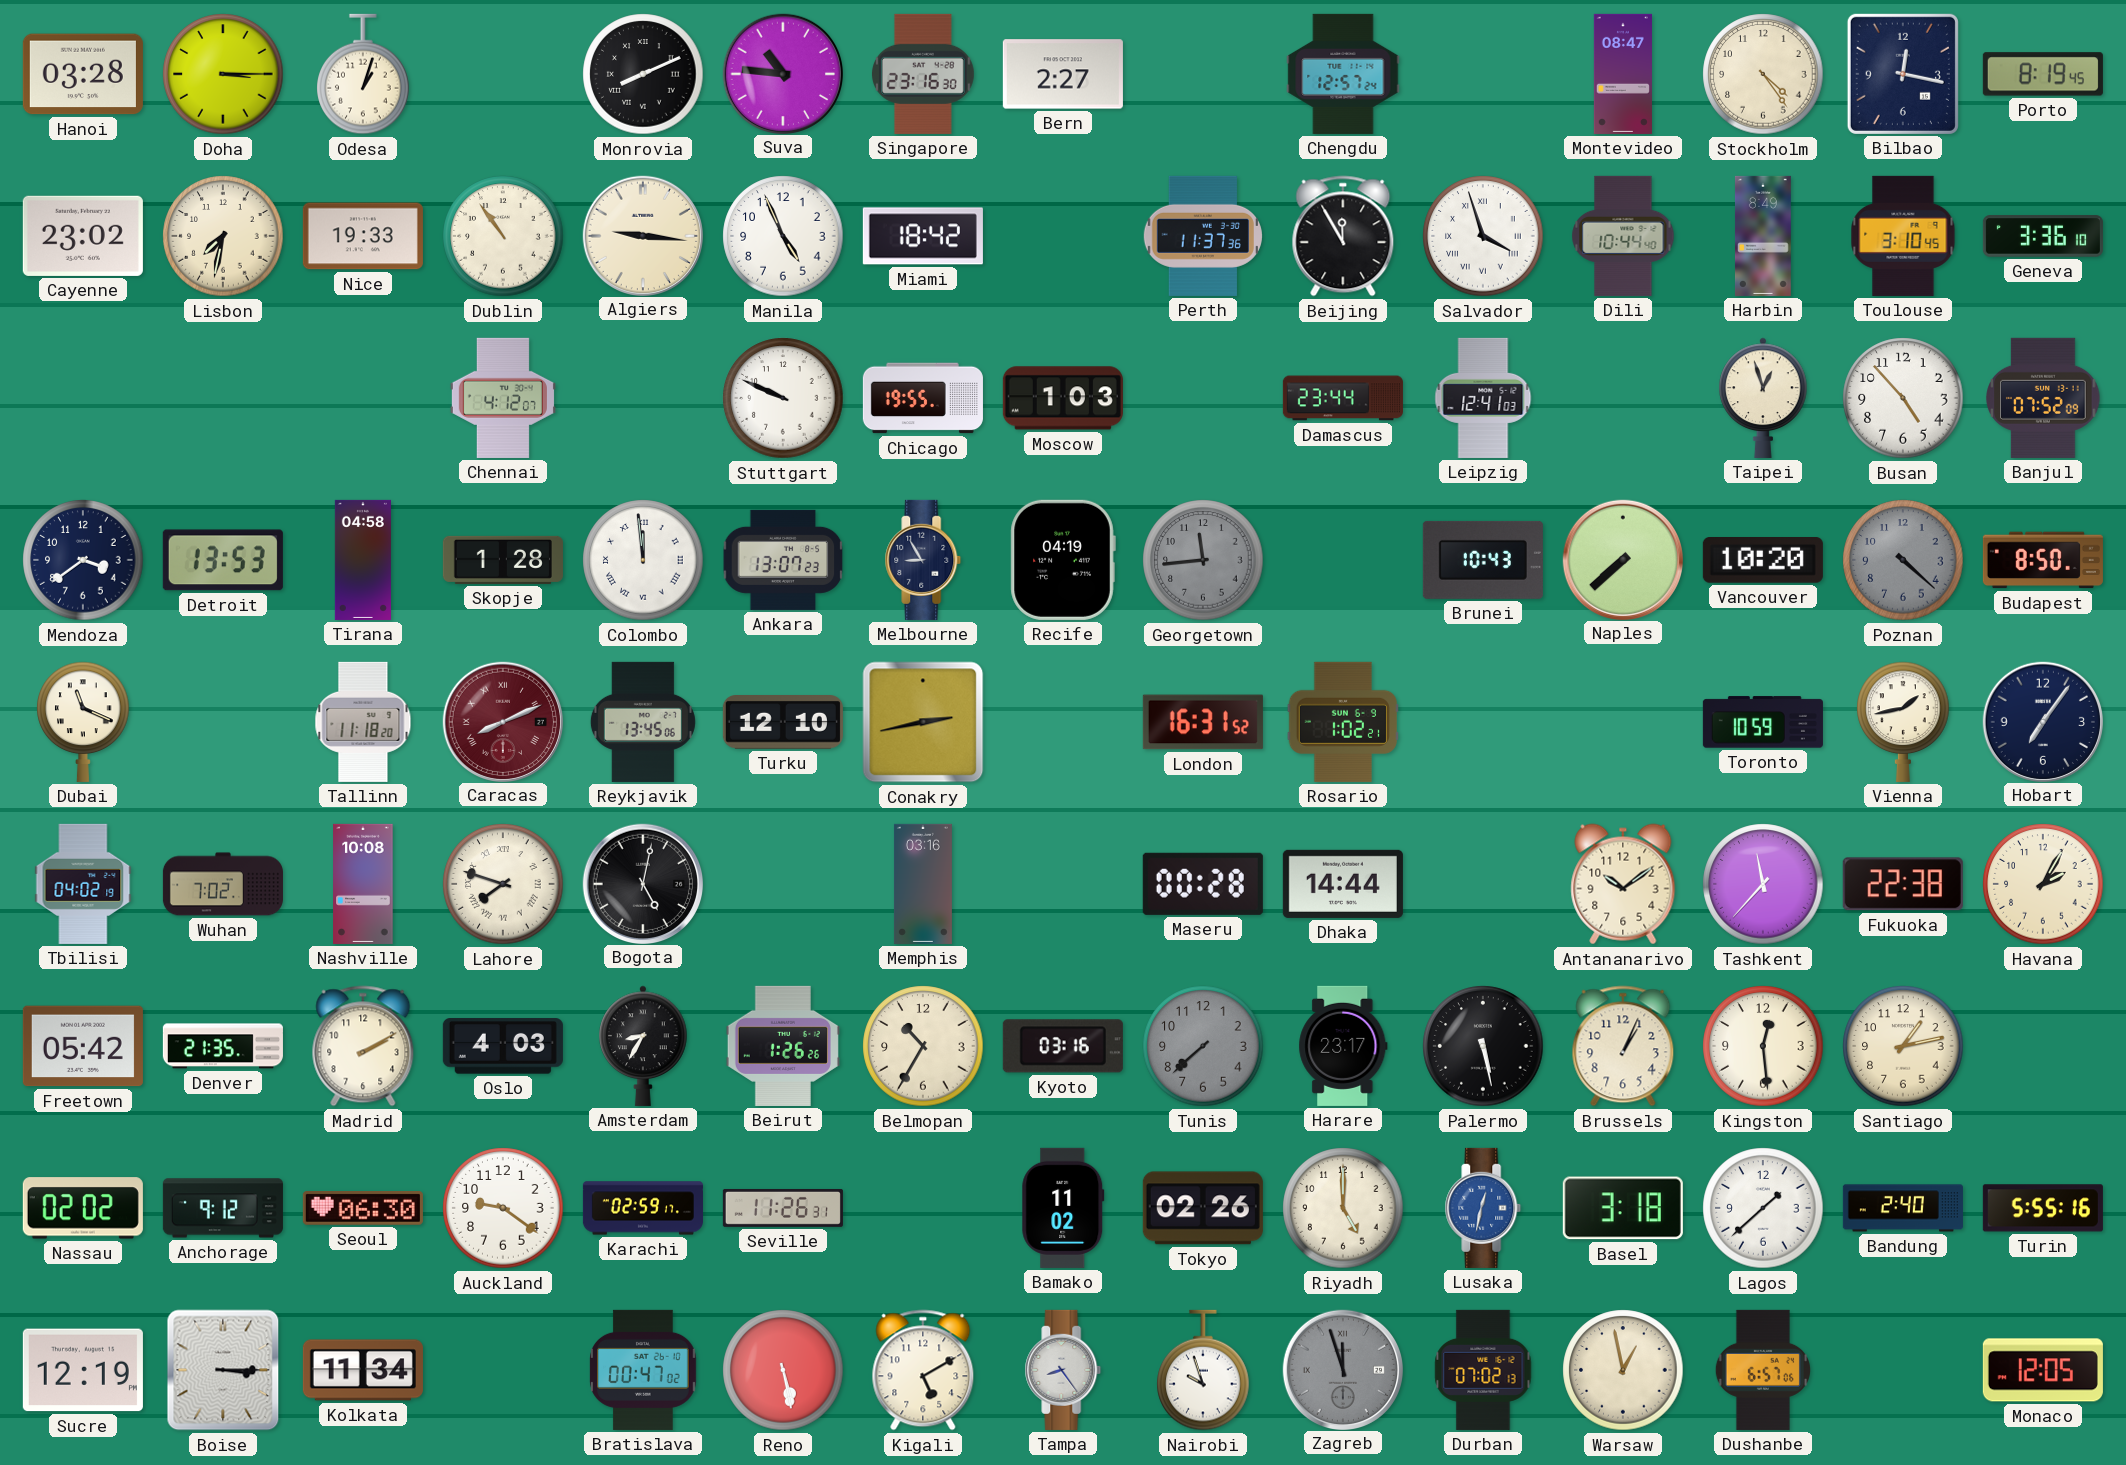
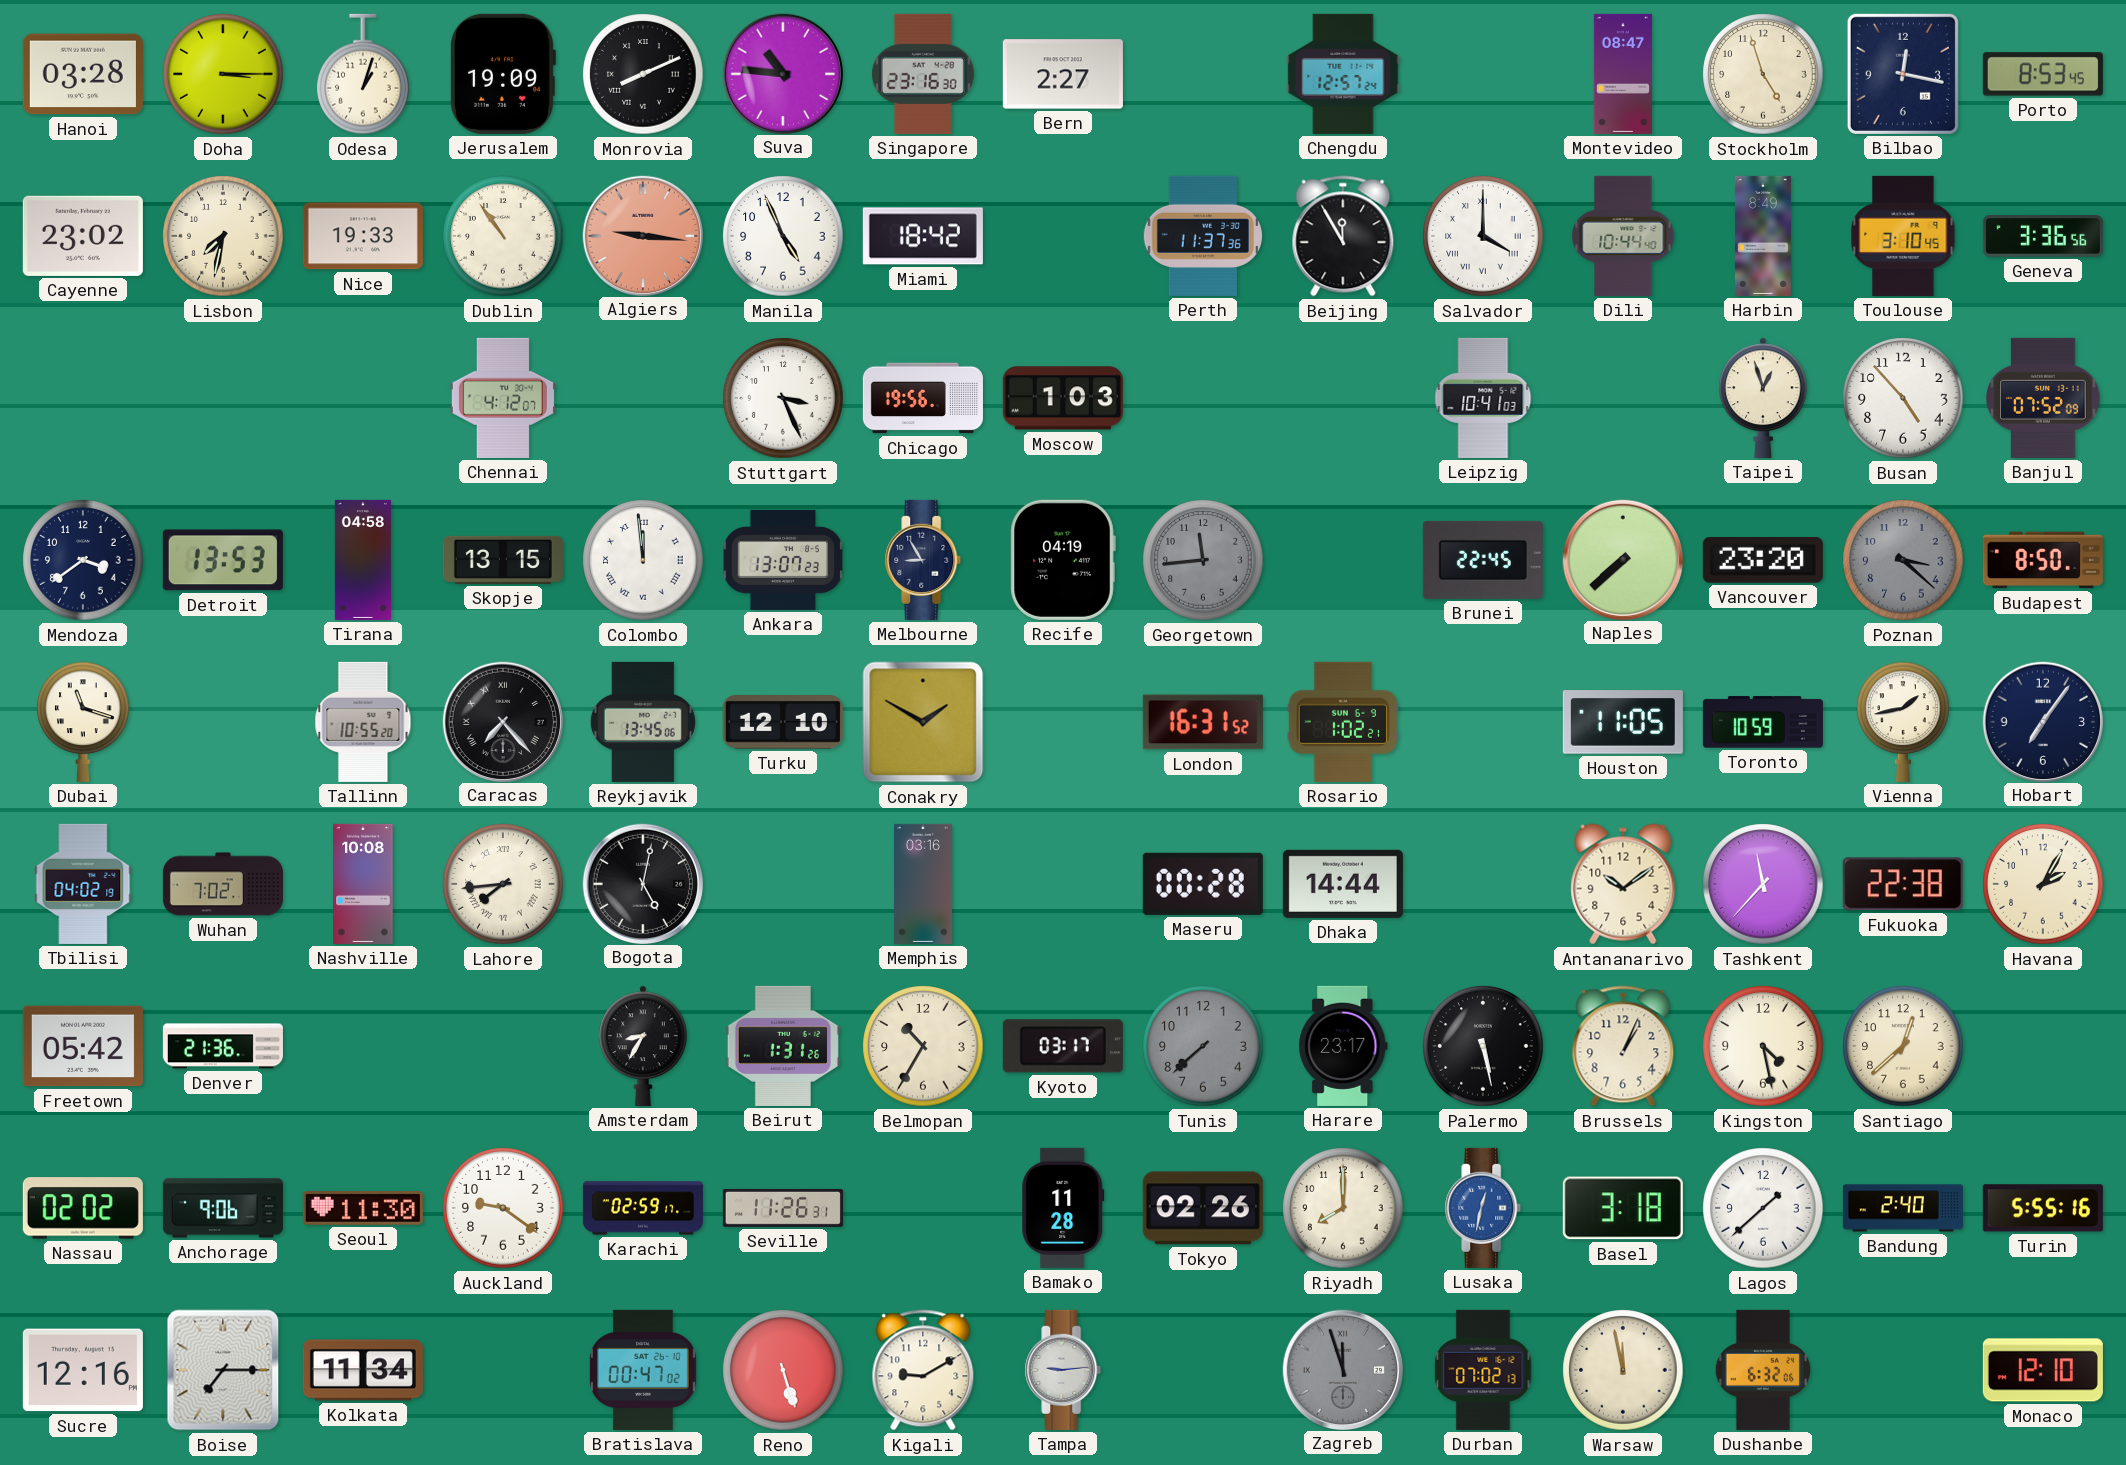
Jerusalem: none -> 19:09 (502, 74)
Stockholm: 4:24 -> 4:57 (1763, 74)
Porto: 8:19 -> 8:53 (2043, 74)
Algiers dial: cream -> salmon (642, 235)
Salvador: 3:57 -> 4:00 (1483, 236)
Geneva: 3:36:10 -> 3:36:56 (2043, 236)
Stuttgart: 9:49 -> 3:26 (783, 398)
Chicago: 19:55 -> 19:56 (923, 398)
Damascus: 23:44 -> none (1343, 398)
Leipzig: 12:41 -> 10:41 (1483, 398)
Skopje: 1:28 -> 13:15 (503, 560)
Brunei: 10:43 -> 22:45 (1483, 560)
Vancouver: 10:20 -> 23:20 (1763, 561)
Poznan: 4:22 -> 3:22 (1903, 560)
Dubai: 11:19 -> 11:18 (83, 722)
Tallinn: 11:18 -> 10:55 (363, 722)
Caracas: 8:11 -> 7:23 (502, 721)
Caracas dial: burgundy -> black (502, 721)
Conakry: 2:43 -> 1:50 (923, 722)
Houston: none -> 11:05 (1623, 722)
Lahore: 7:48 -> 7:44 (503, 884)
Denver: 21:35 -> 21:36 (223, 1046)
Madrid: 2:10 -> none (363, 1046)
Oslo: 4:03 -> none (503, 1046)
Beirut: 1:26 -> 1:31 (783, 1046)
Kyoto: 03:16 -> 03:17 (1063, 1046)
Kingston: 12:29 -> 4:28 (1763, 1046)
Santiago: 1:13 -> 12:38 (1903, 1046)
Anchorage: 9:12 -> 9:06 (223, 1208)
Seoul: 06:30 -> 11:30 (363, 1209)
Bamako: 11:02 -> 11:28 (1063, 1208)
Riyadh: 5:00 -> 8:00 (1343, 1208)
Sucre: 12:19 -> 12:16 (83, 1370)
Boise: 3:15 -> 7:15 (223, 1370)
Reno: 5:28 -> 5:27 (783, 1370)
Kigali: 5:10 -> 9:10 (923, 1370)
Tampa: 8:24 -> 9:14 (1063, 1370)
Nairobi: 9:57 -> none (1203, 1370)
Warsaw: 12:58 -> 11:58 (1623, 1370)
Dushanbe: 6:57 -> 6:32 (1763, 1370)
Monaco: 12:05 -> 12:10 (2043, 1370)
